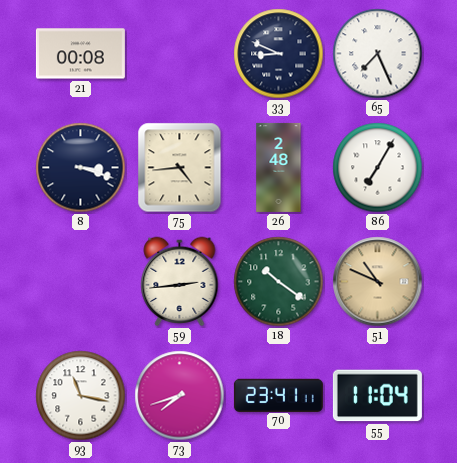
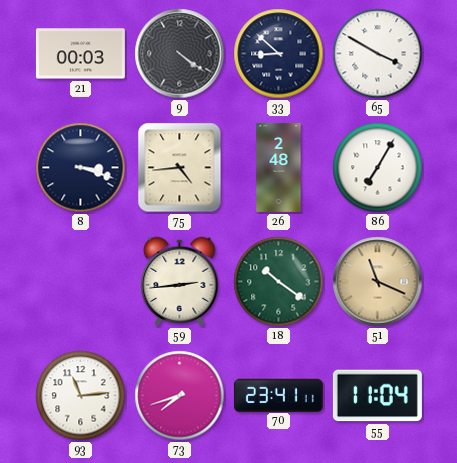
21: 00:08 -> 00:03 (80, 54)
9: none -> 4:21 (180, 54)
33: 8:49 -> 8:52 (279, 54)
65: 7:26 -> 3:50 (378, 54)
51: 10:49 -> 11:19 (378, 282)
93: 11:17 -> 11:14 (81, 396)
